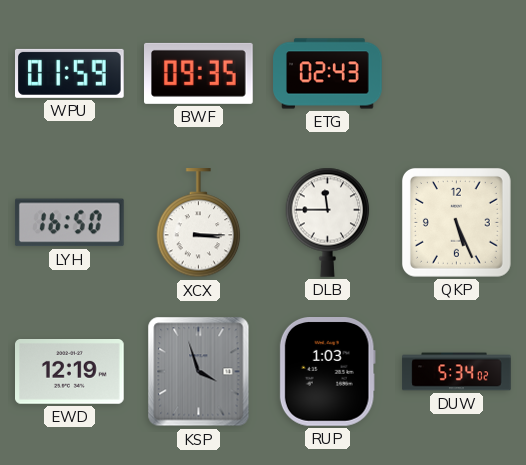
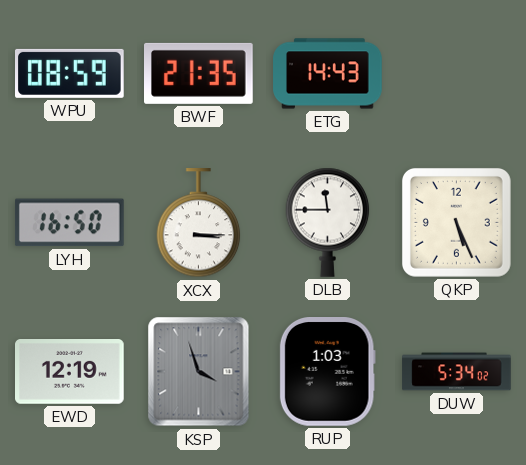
WPU: 01:59 -> 08:59 (70, 73)
BWF: 09:35 -> 21:35 (199, 73)
ETG: 02:43 -> 14:43 (328, 74)
